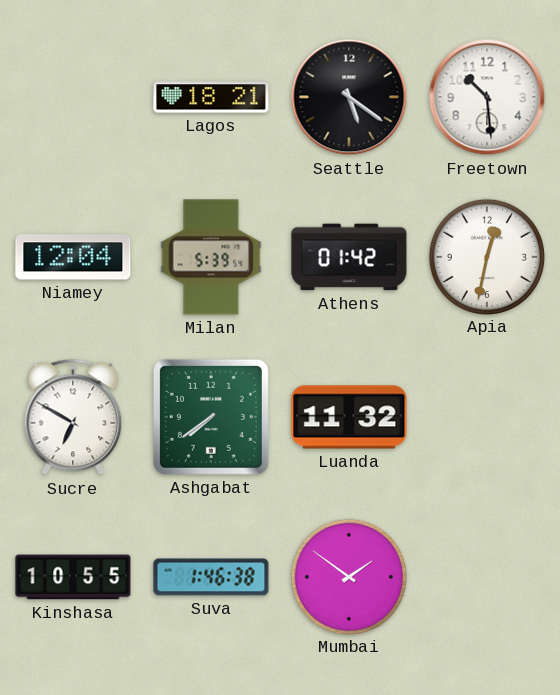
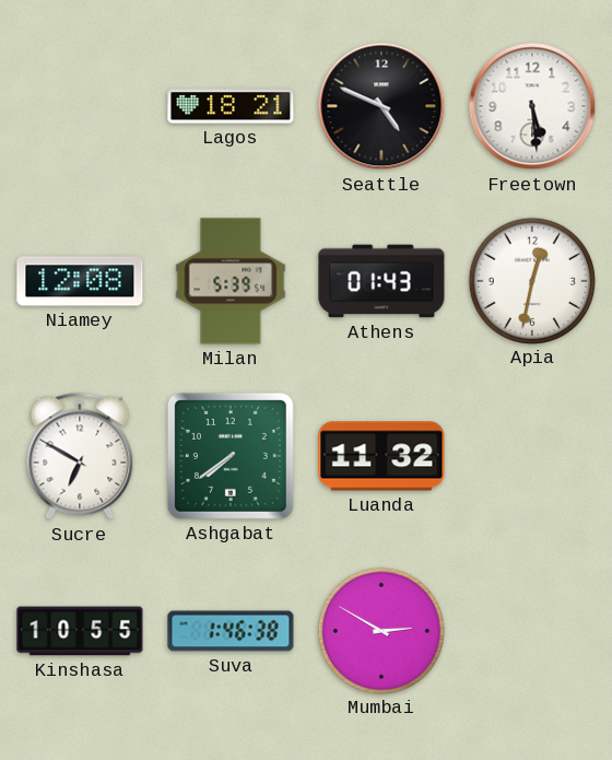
Seattle: 5:21 -> 4:49 (381, 106)
Freetown: 10:29 -> 5:29 (532, 106)
Niamey: 12:04 -> 12:08 (80, 281)
Athens: 01:42 -> 01:43 (381, 281)
Mumbai: 1:51 -> 2:50 (380, 630)
